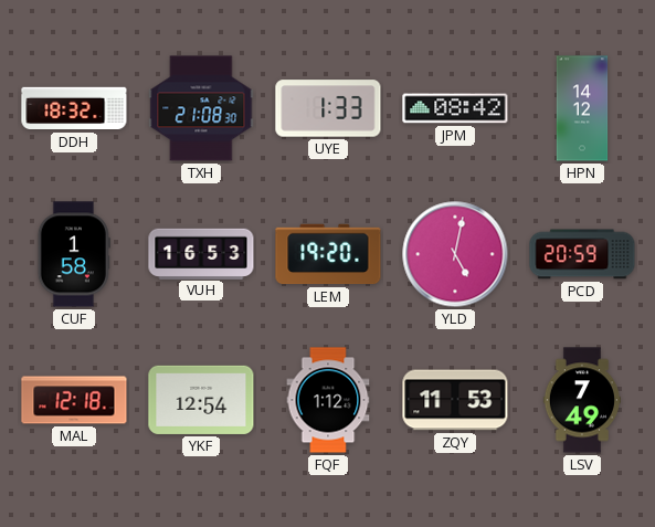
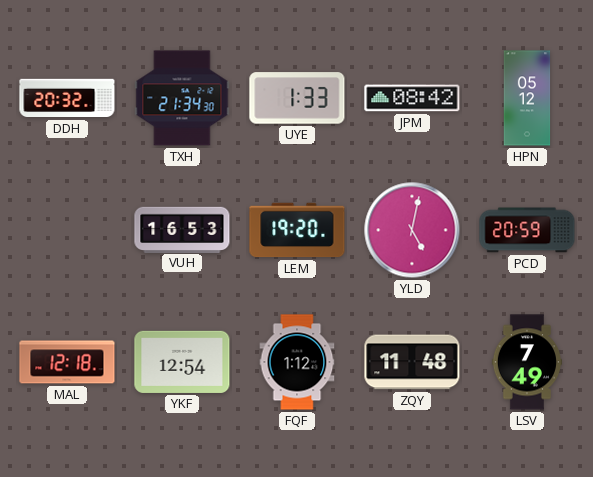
DDH: 18:32 -> 20:32 (67, 98)
TXH: 21:08 -> 21:34 (182, 98)
HPN: 14:12 -> 05:12 (527, 98)
CUF: 1:58 -> none (74, 254)
ZQY: 11:53 -> 11:48 (412, 362)
